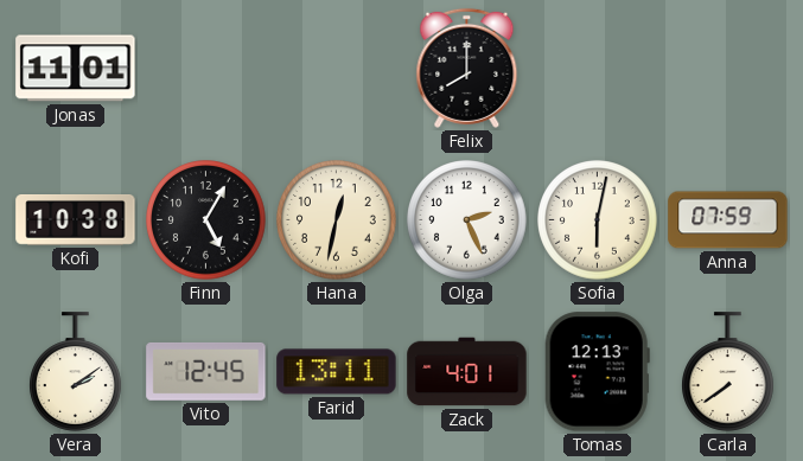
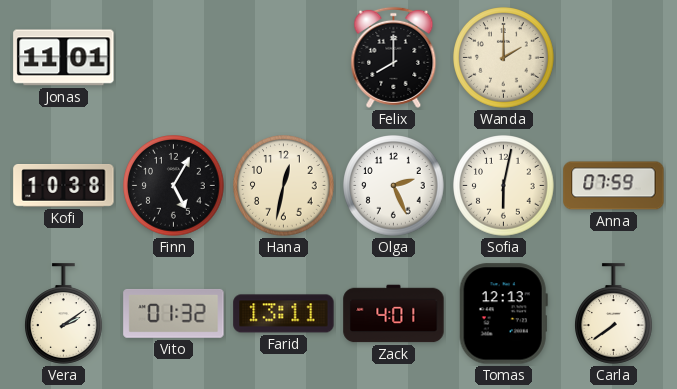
Wanda: none -> 2:00 (504, 58)
Vito: 12:45 -> 01:32 (174, 313)
